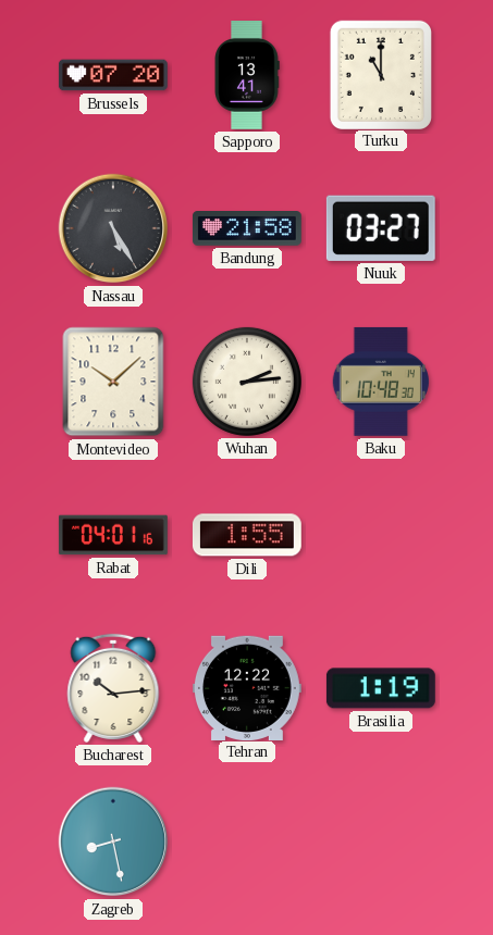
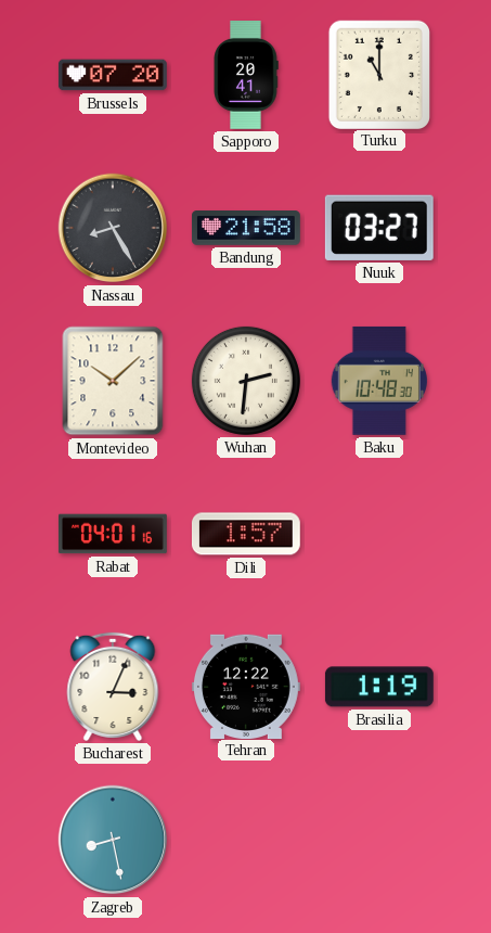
Sapporo: 13:41 -> 20:41 (246, 76)
Nassau: 5:25 -> 8:25 (113, 228)
Wuhan: 2:14 -> 2:31 (246, 381)
Dili: 1:55 -> 1:57 (246, 534)
Bucharest: 10:14 -> 3:04 (113, 687)
